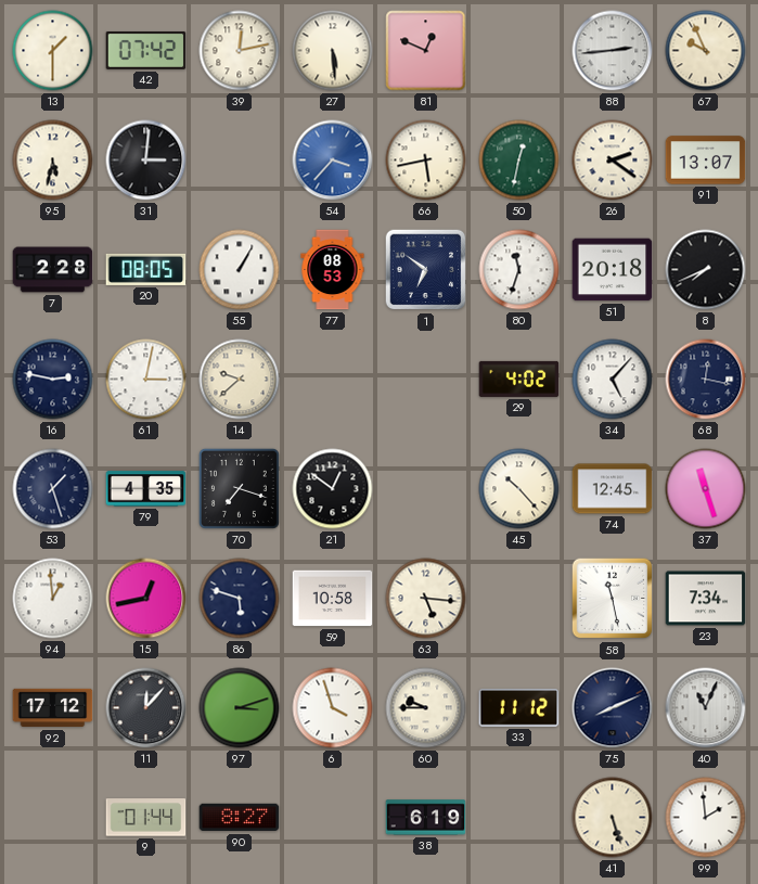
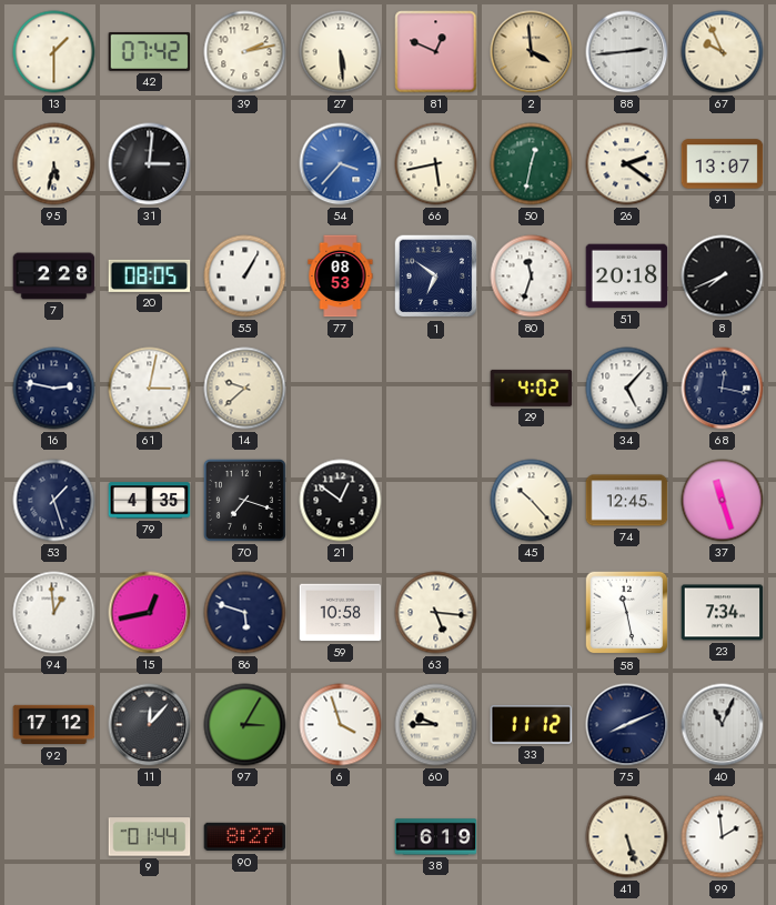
39: 12:13 -> 2:13 (245, 52)
2: none -> 3:59 (532, 52)
97: 3:12 -> 3:05 (245, 725)
